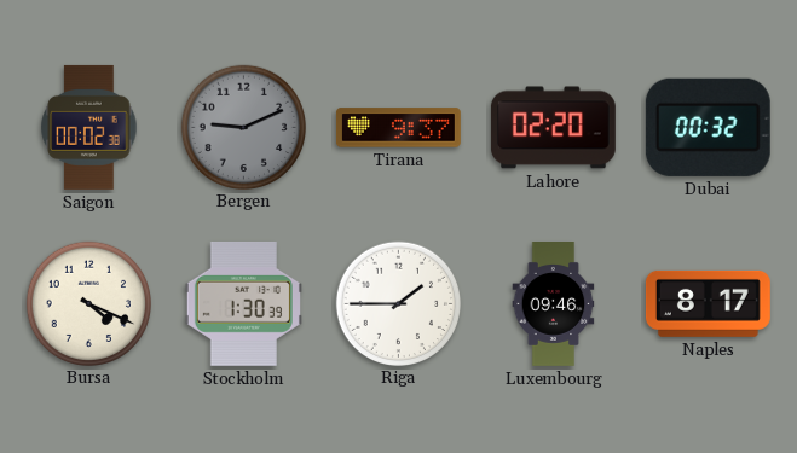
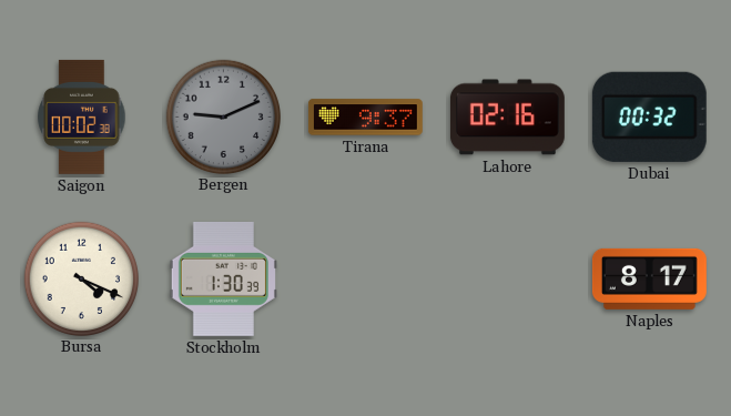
Lahore: 02:20 -> 02:16 (507, 118)
Riga: 1:45 -> none (398, 303)
Luxembourg: 09:46 -> none (554, 304)
